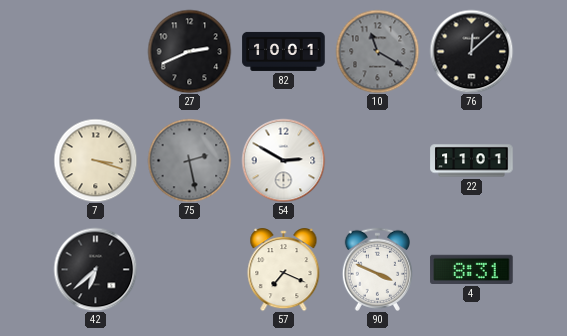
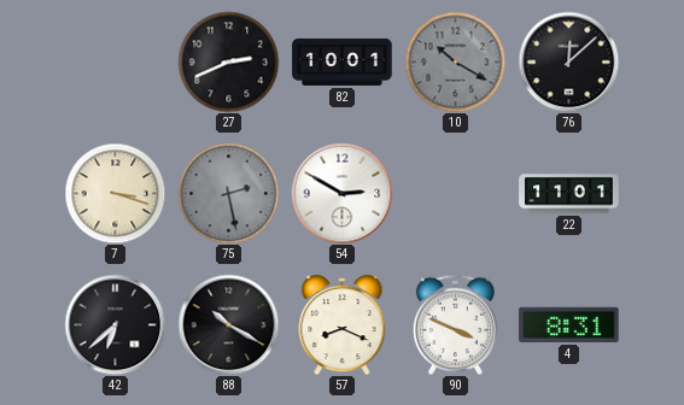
10: 11:20 -> 10:20 (455, 61)
88: none -> 10:20 (228, 324)
57: 7:19 -> 8:19 (343, 325)
